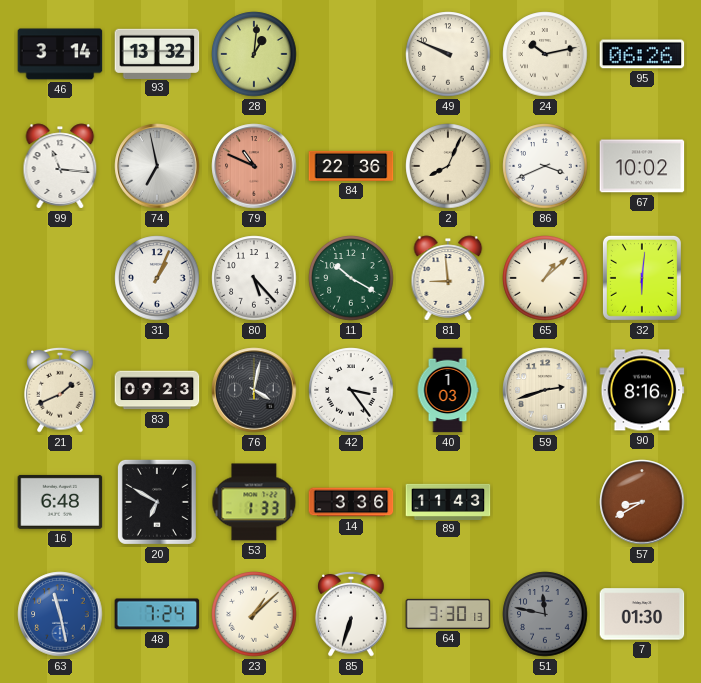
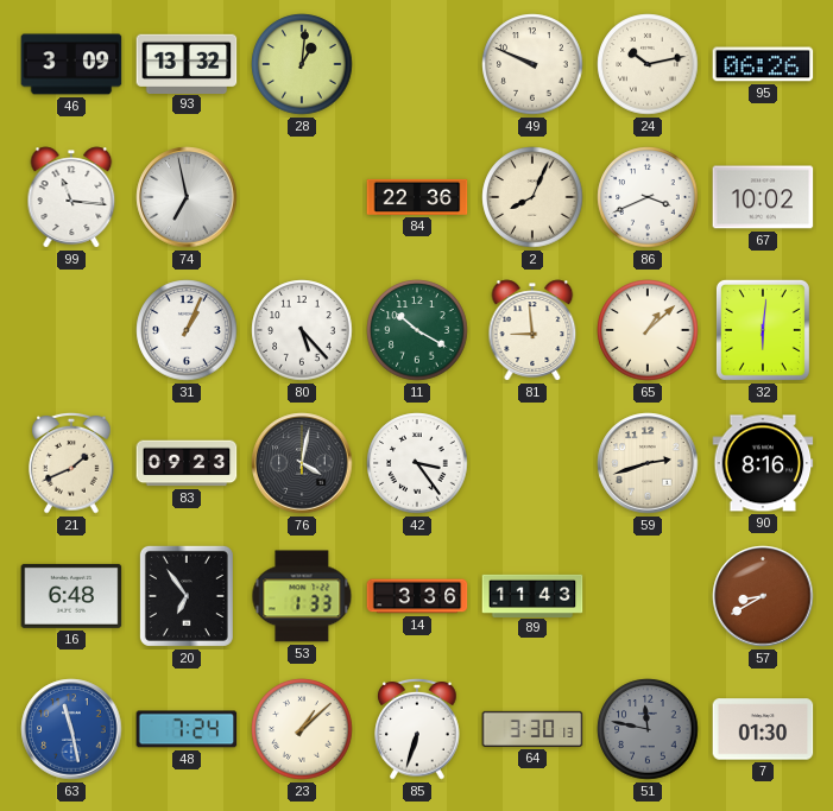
46: 3:14 -> 3:09 (71, 64)
79: 10:49 -> none (254, 166)
40: 1:03 -> none (448, 390)
20: 6:50 -> 6:54 (187, 596)
